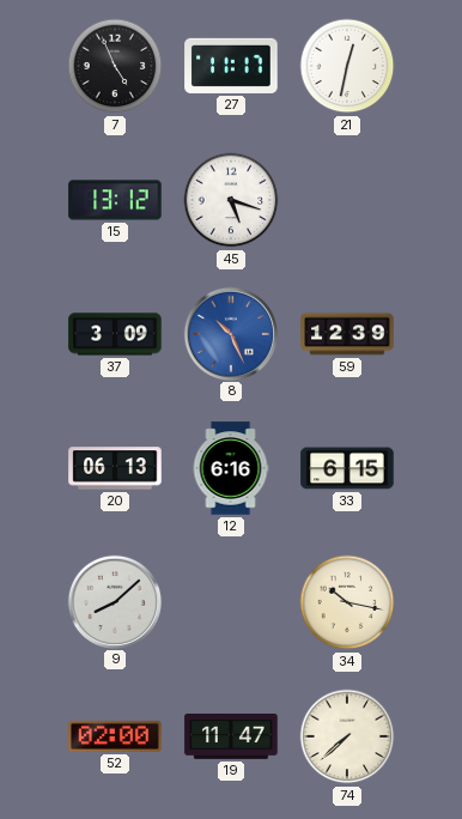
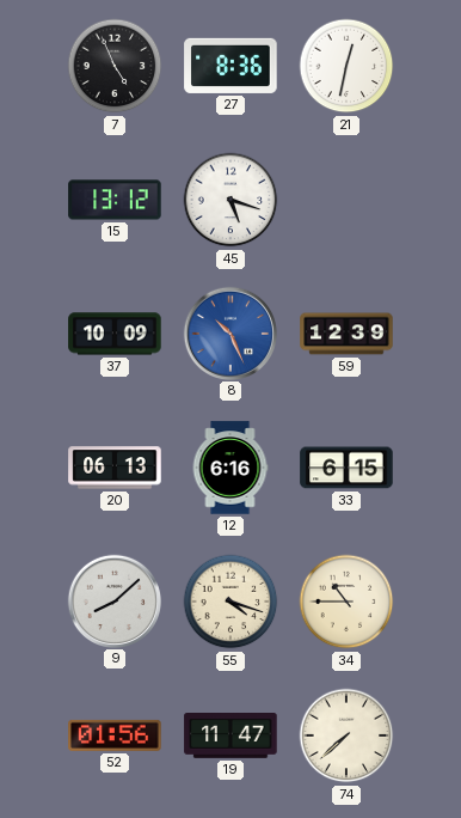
27: 11:17 -> 8:36 (230, 66)
37: 3:09 -> 10:09 (115, 334)
55: none -> 4:18 (230, 602)
34: 10:17 -> 10:45 (346, 602)
52: 02:00 -> 01:56 (115, 735)
